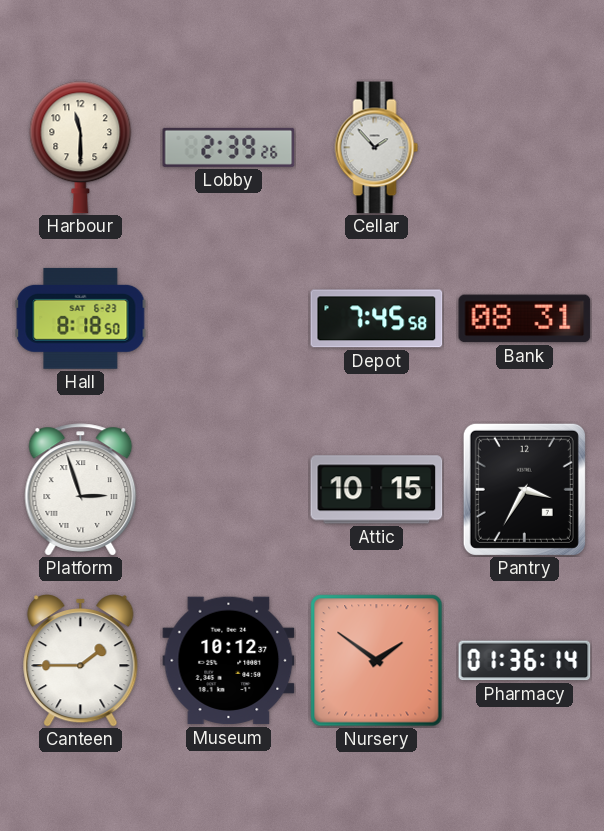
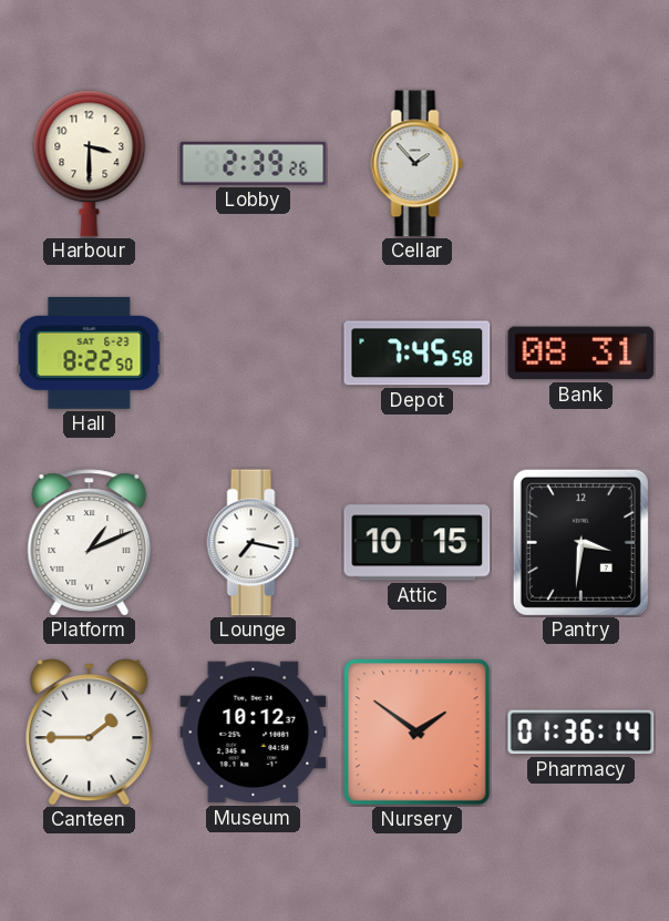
Harbour: 11:30 -> 3:30 (90, 164)
Hall: 8:18 -> 8:22 (90, 352)
Platform: 2:57 -> 1:11 (90, 543)
Lounge: none -> 7:17 (254, 543)
Pantry: 3:35 -> 3:31 (580, 542)
